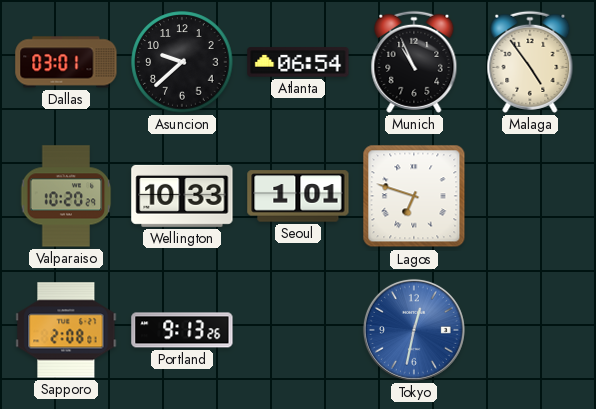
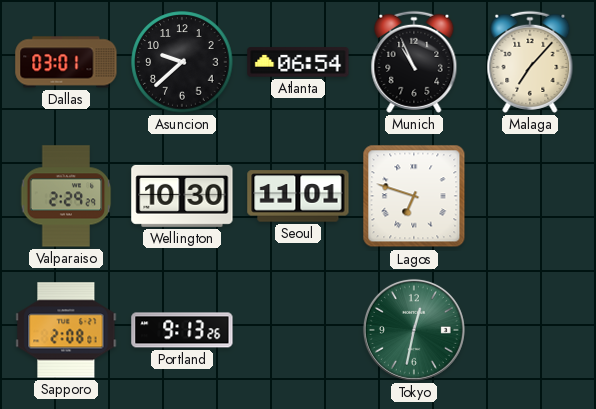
Malaga: 4:54 -> 7:07 (530, 62)
Valparaiso: 10:20 -> 2:29 (66, 196)
Wellington: 10:33 -> 10:30 (182, 196)
Seoul: 1:01 -> 11:01 (298, 196)
Tokyo dial: blue -> green (414, 330)
